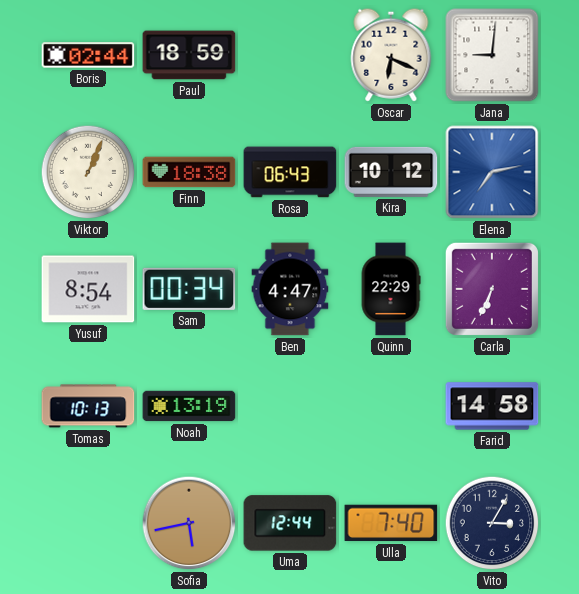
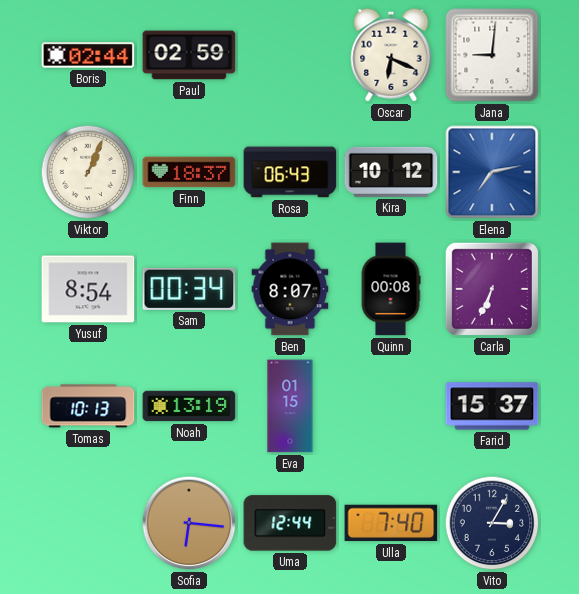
Paul: 18:59 -> 02:59 (189, 55)
Finn: 18:38 -> 18:37 (189, 172)
Ben: 4:47 -> 8:07 (290, 289)
Quinn: 22:29 -> 00:08 (391, 289)
Eva: none -> 01:15 (290, 406)
Farid: 14:58 -> 15:37 (492, 406)
Sofia: 5:43 -> 6:16 (189, 523)
